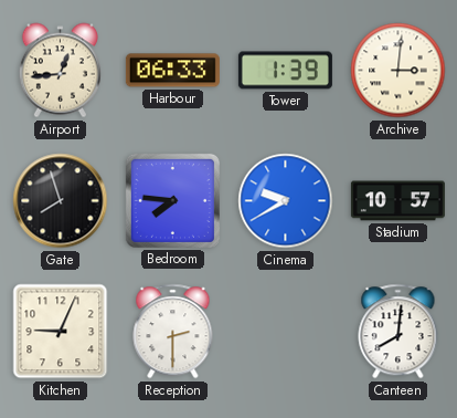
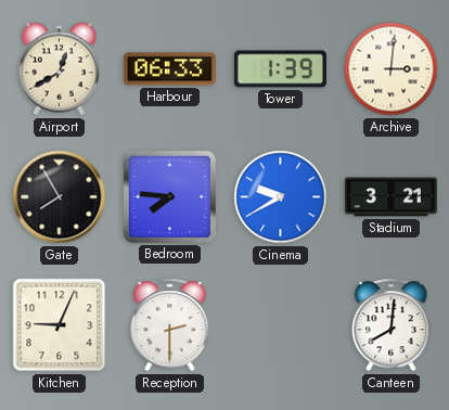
Airport: 12:44 -> 12:40 (59, 69)
Gate: 7:57 -> 7:55 (60, 197)
Stadium: 10:57 -> 3:21 (390, 197)
